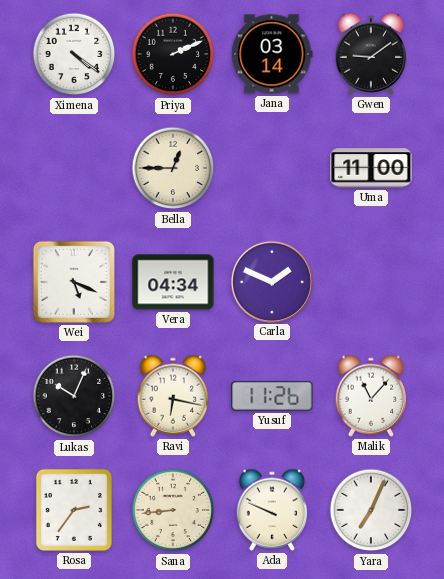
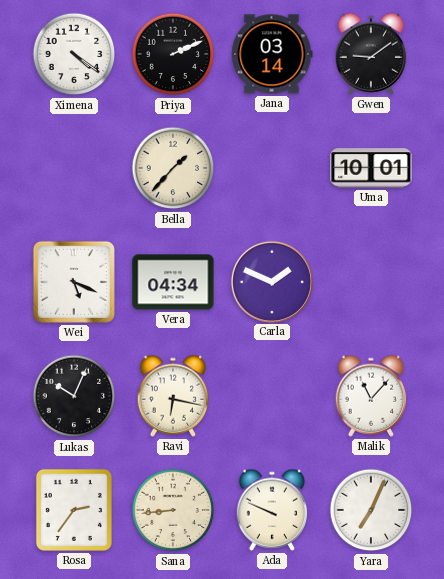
Bella: 12:45 -> 1:37 (173, 168)
Uma: 11:00 -> 10:01 (371, 168)
Yusuf: 11:26 -> none (272, 396)
